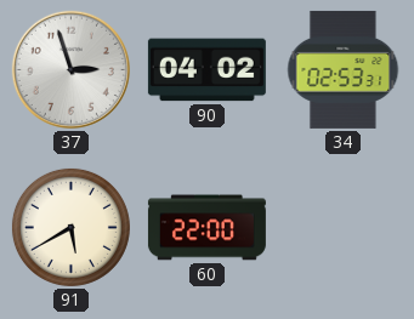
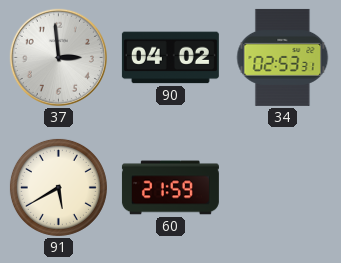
37: 2:57 -> 2:59 (58, 57)
60: 22:00 -> 21:59 (170, 188)
